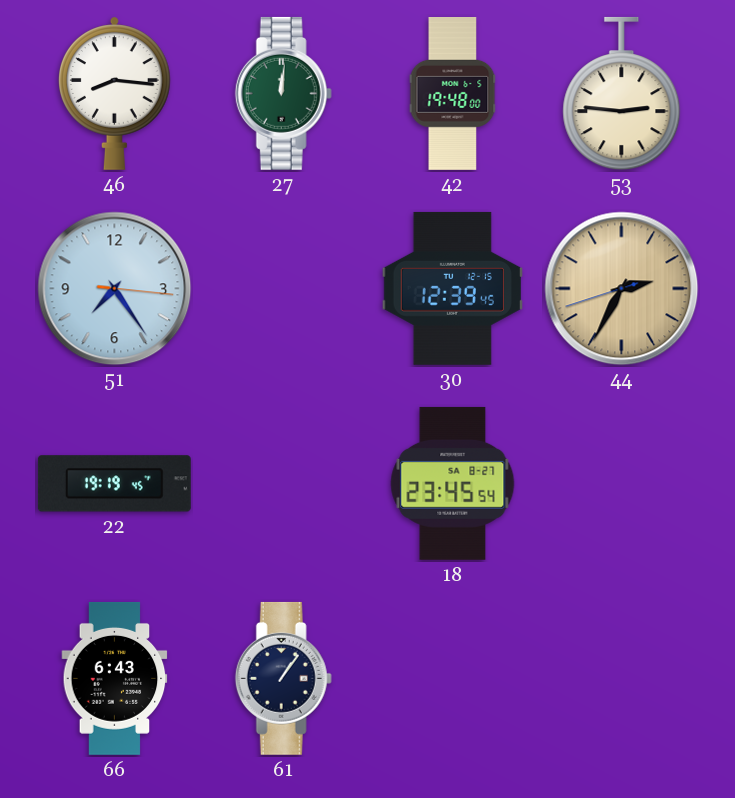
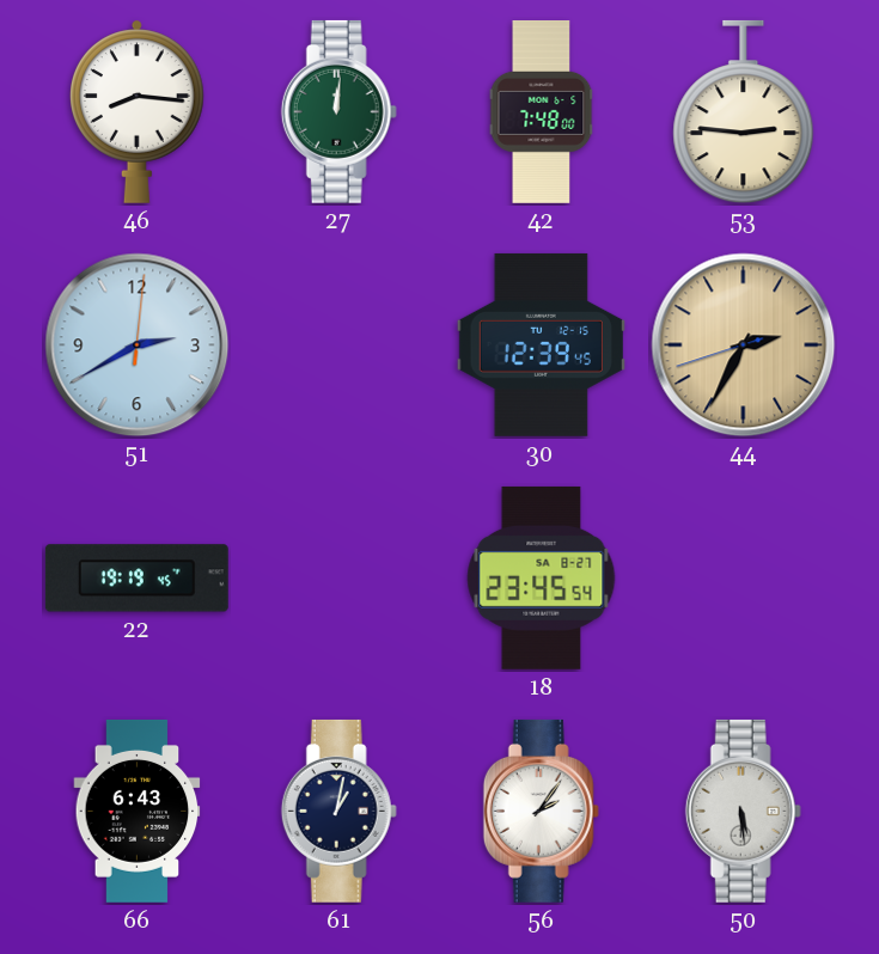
42: 19:48 -> 7:48 (542, 112)
51: 7:24 -> 2:40 (138, 345)
61: 1:06 -> 1:02 (338, 811)
56: none -> 2:06 (541, 811)
50: none -> 5:29 (743, 811)
